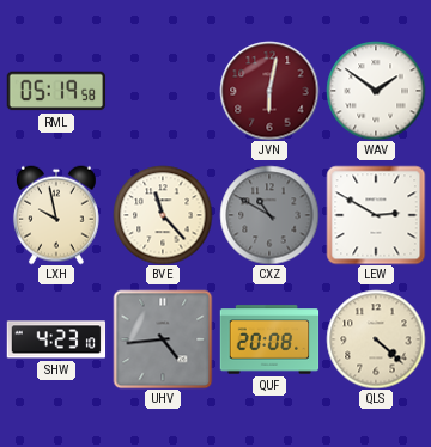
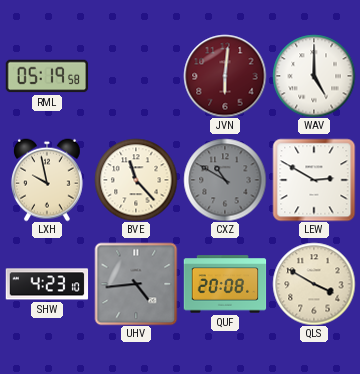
JVN: 6:02 -> 6:01 (225, 76)
WAV: 1:51 -> 5:00 (314, 76)
QLS: 4:22 -> 3:50 (314, 284)
